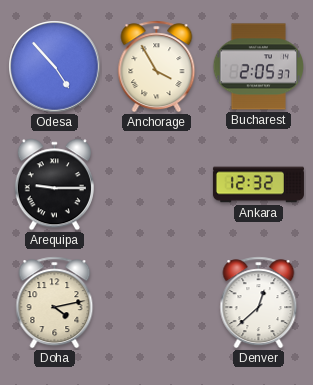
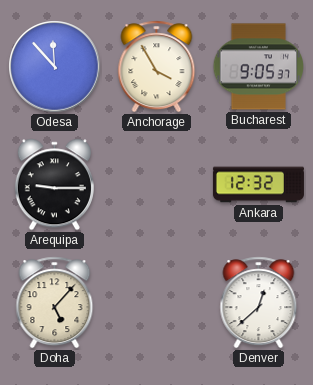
Odesa: 4:53 -> 11:53 (55, 67)
Bucharest: 2:05 -> 9:05 (259, 67)
Doha: 4:13 -> 5:07 (55, 303)
